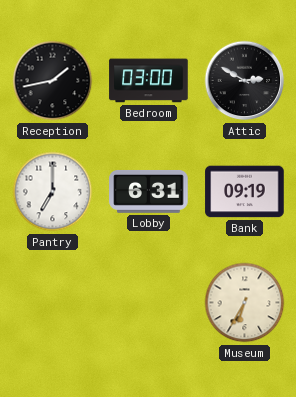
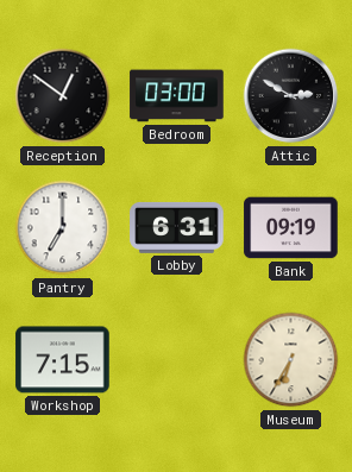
Reception: 1:43 -> 12:51 (63, 96)
Workshop: none -> 7:15 (63, 360)
